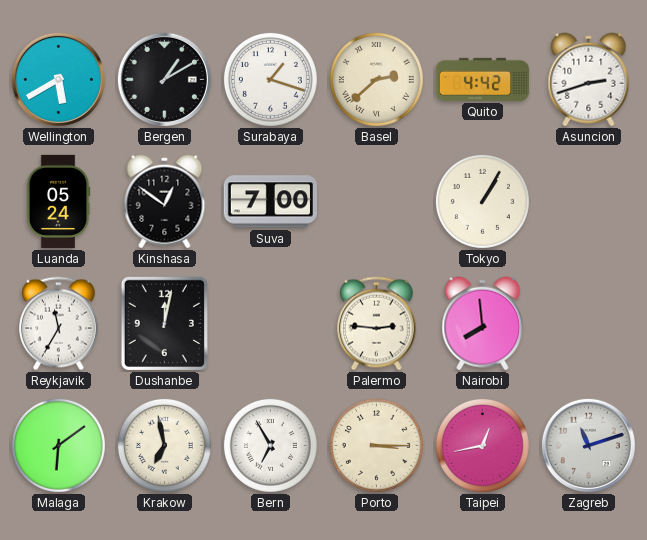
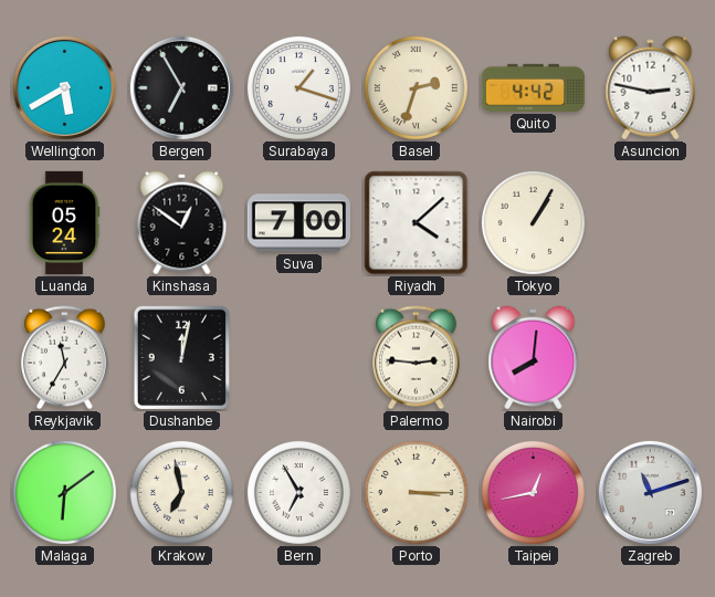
Bergen: 1:10 -> 6:55 (181, 87)
Basel: 2:38 -> 2:33 (416, 87)
Asuncion: 2:42 -> 2:47 (651, 88)
Riyadh: none -> 4:08 (417, 223)
Nairobi: 7:59 -> 8:01 (534, 358)
